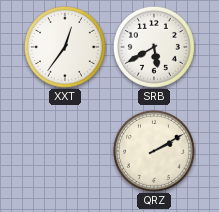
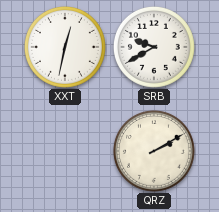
XXT: 12:36 -> 12:32 (65, 47)
SRB: 5:40 -> 9:40 (154, 47)
